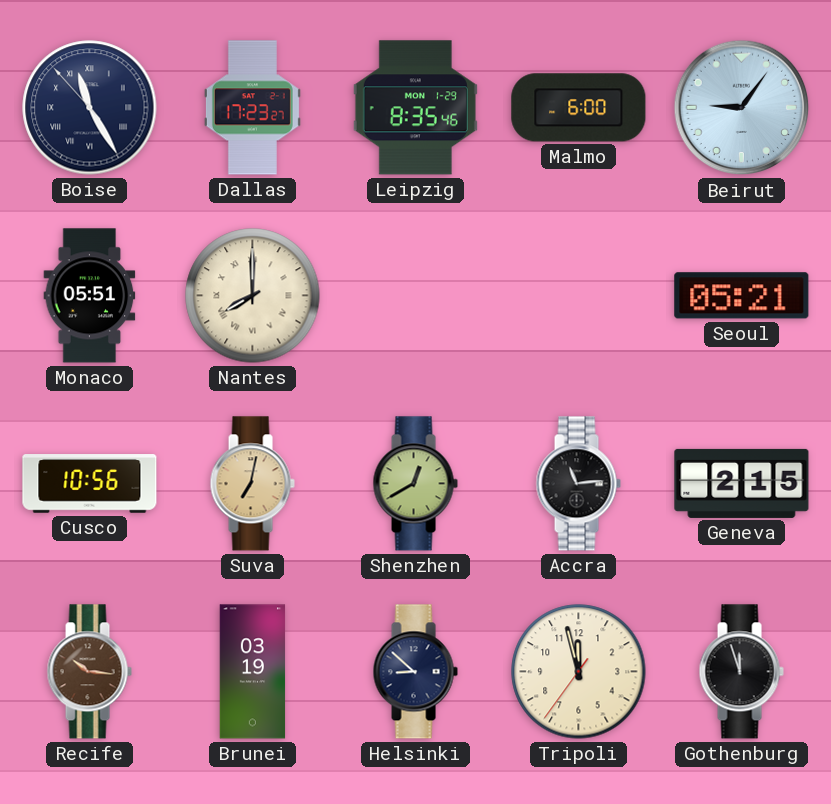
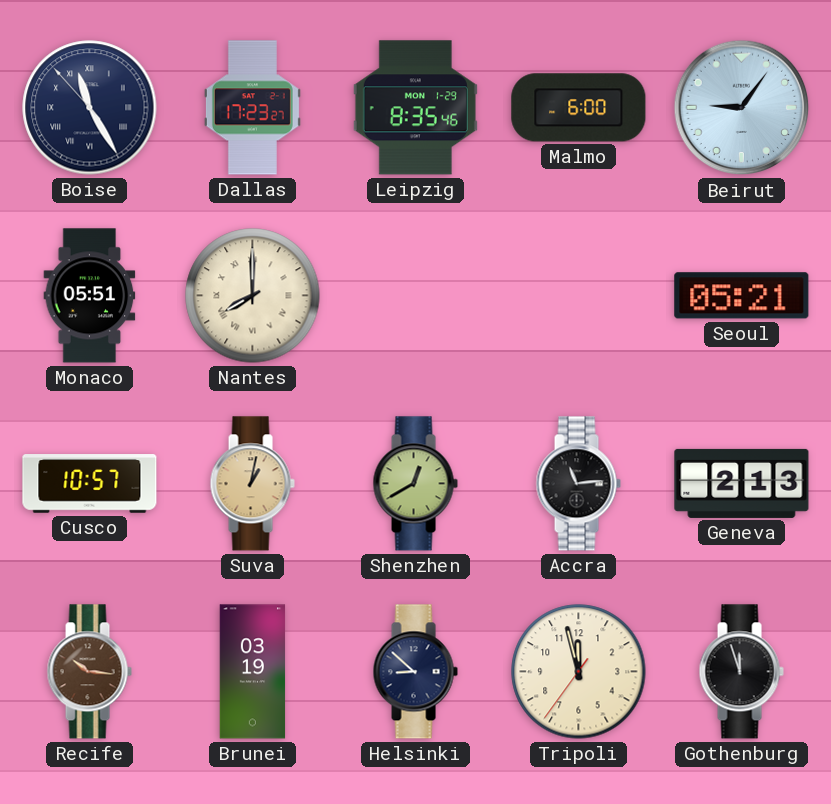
Cusco: 10:56 -> 10:57 (90, 484)
Suva: 7:02 -> 1:02 (252, 484)
Geneva: 2:15 -> 2:13 (742, 483)
